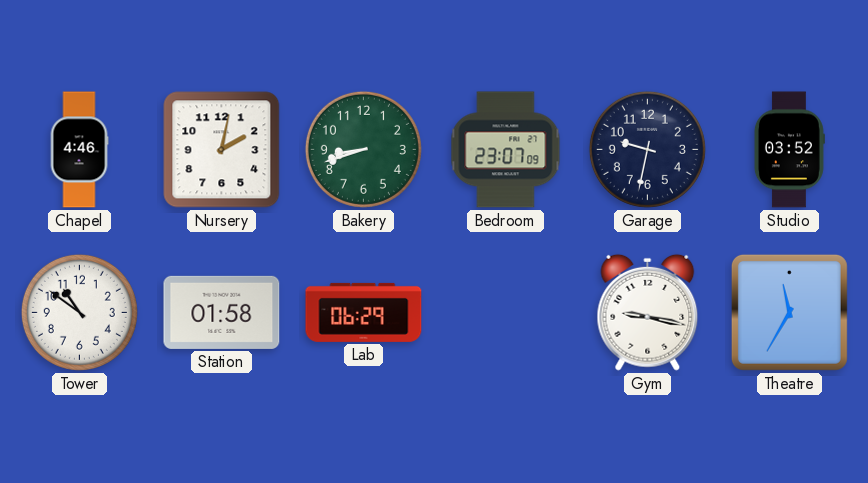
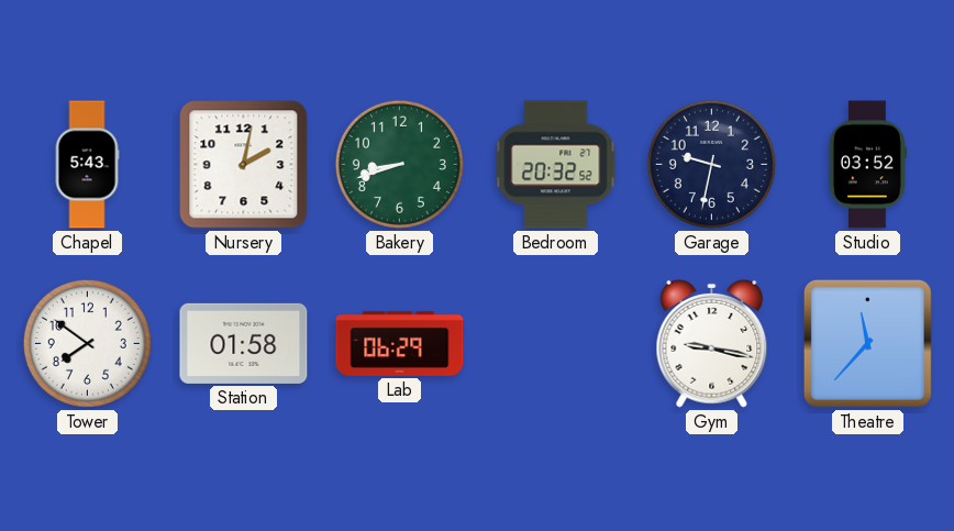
Chapel: 4:46 -> 5:43 (87, 165)
Bedroom: 23:07 -> 20:32 (556, 165)
Tower: 10:51 -> 7:51 (87, 343)
Theatre: 11:35 -> 11:37 (867, 343)
